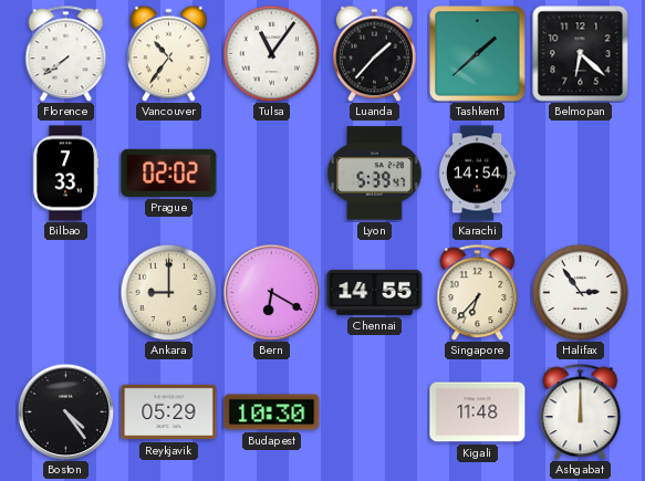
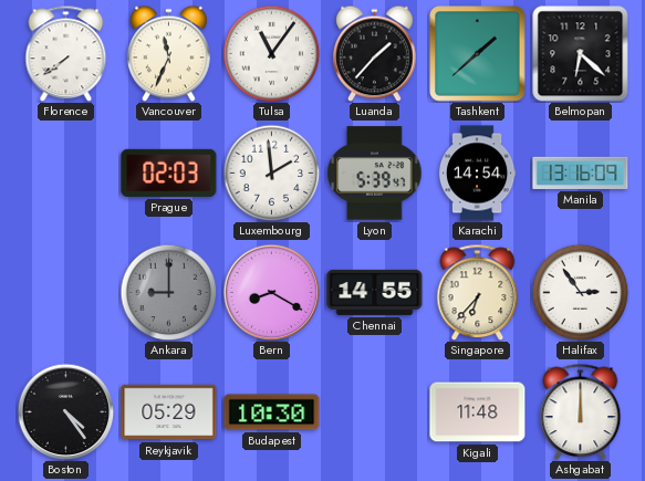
Vancouver: 10:36 -> 11:34 (169, 53)
Bilbao: 7:33 -> none (65, 174)
Prague: 02:02 -> 02:03 (169, 172)
Luxembourg: none -> 1:59 (271, 172)
Manila: none -> 13:16 (581, 172)
Ankara dial: cream -> grey (168, 292)
Bern: 6:20 -> 8:20 (271, 292)
